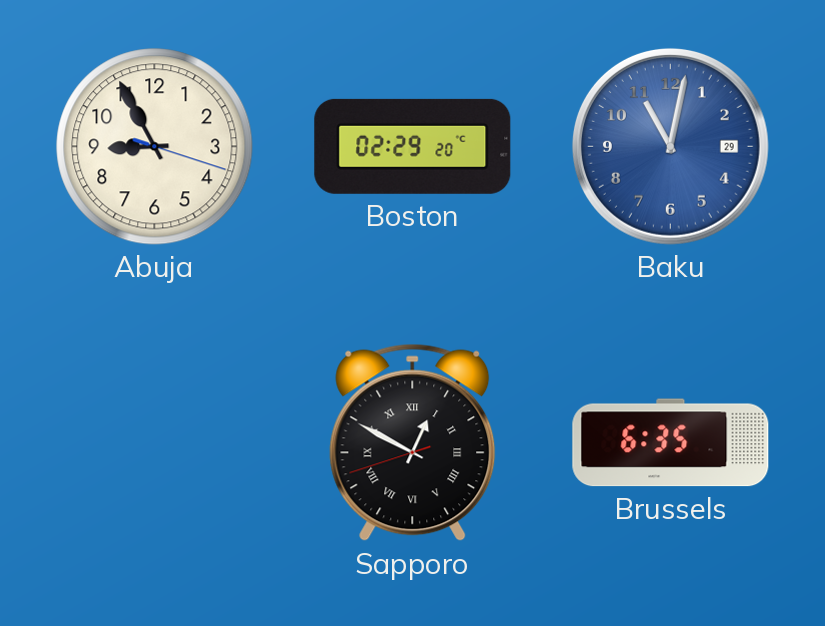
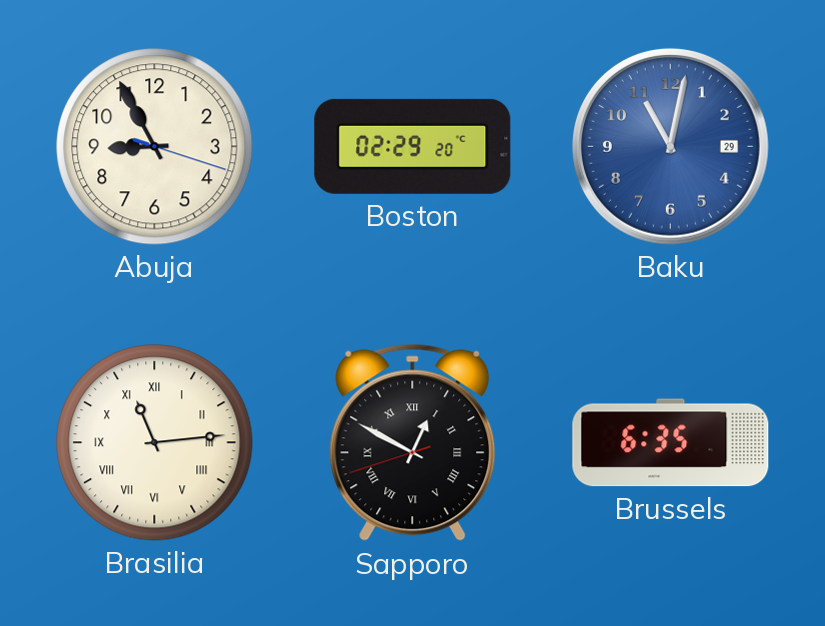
Brasilia: none -> 11:14 (155, 443)
